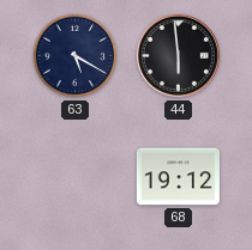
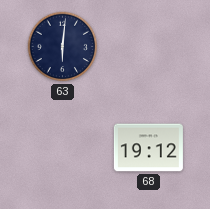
63: 5:20 -> 6:01 (63, 47)
44: 5:59 -> none (179, 56)
